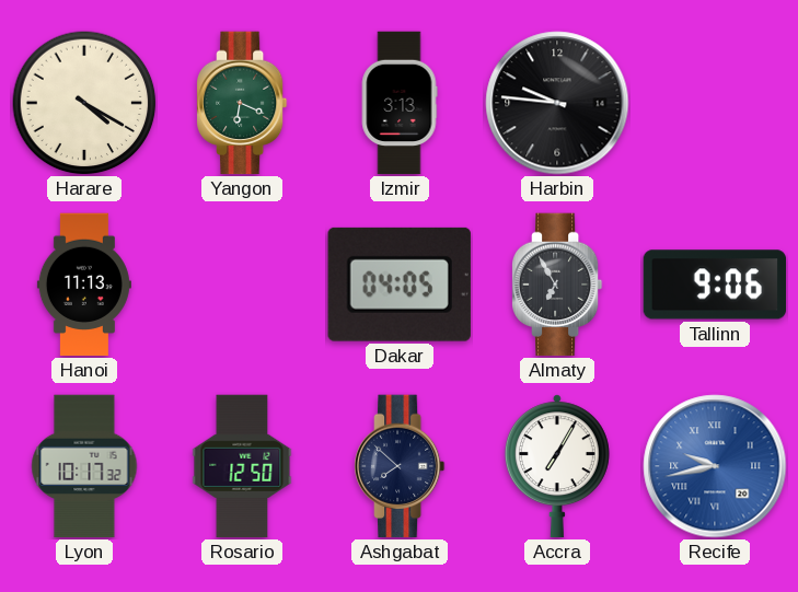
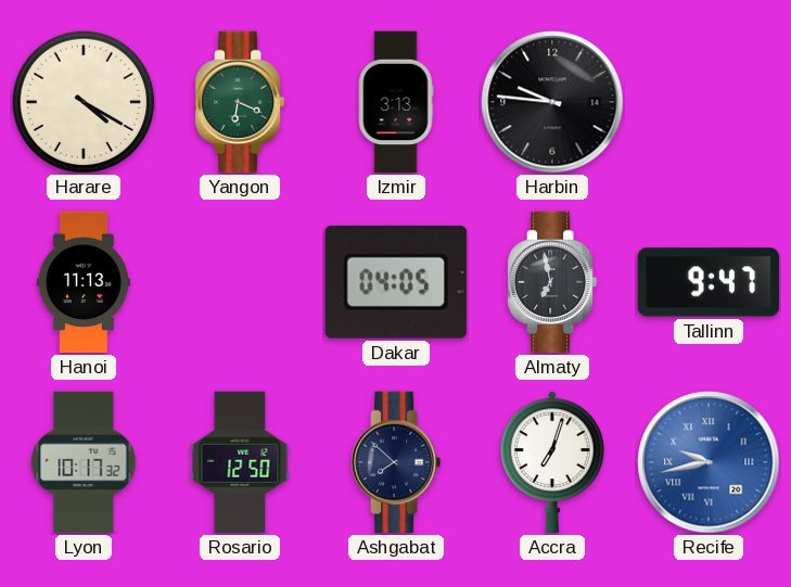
Almaty: 6:55 -> 6:58 (552, 282)
Tallinn: 9:06 -> 9:47 (709, 282)
Accra: 7:05 -> 7:03 (552, 462)
